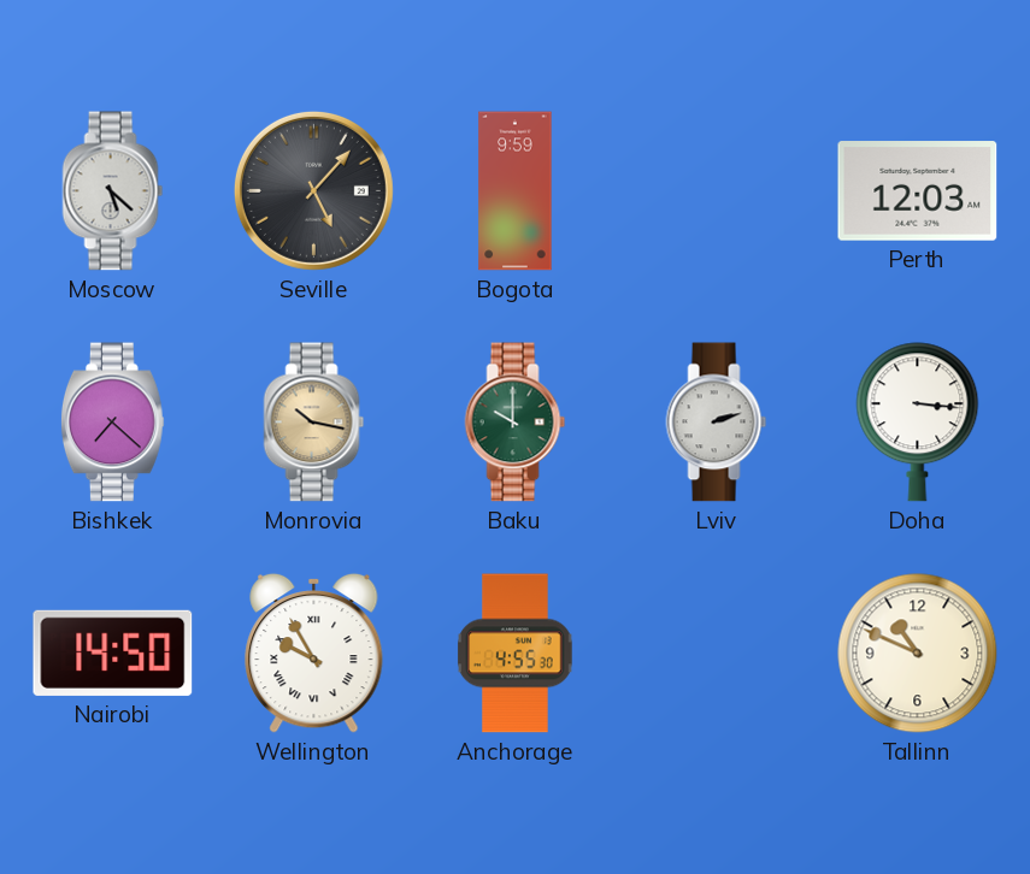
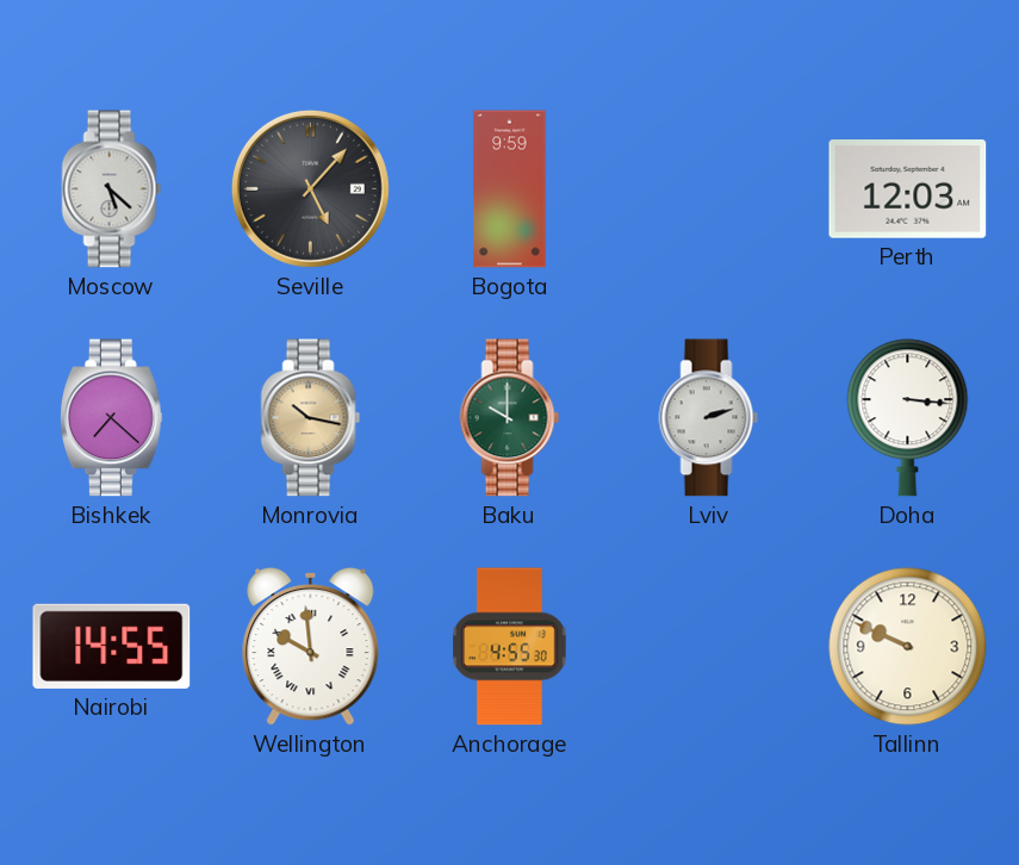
Nairobi: 14:50 -> 14:55 (112, 646)
Wellington: 9:55 -> 9:59 (311, 646)
Tallinn: 10:49 -> 9:49 (908, 647)
